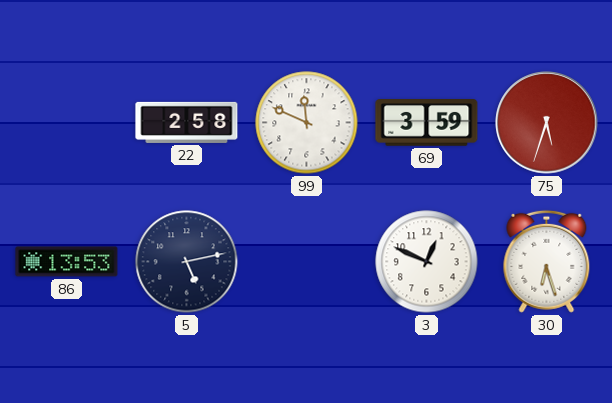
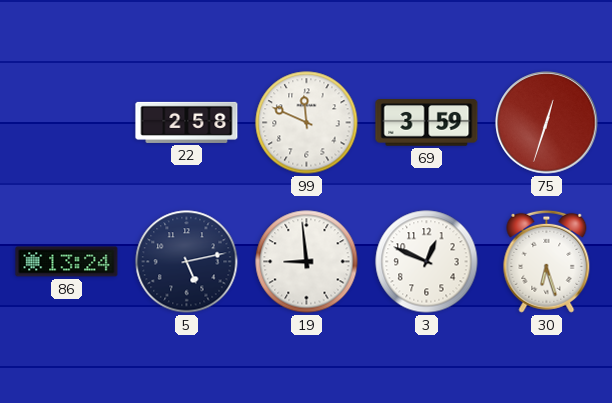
75: 5:33 -> 12:33 (547, 123)
86: 13:53 -> 13:24 (67, 262)
19: none -> 8:59 (307, 262)
